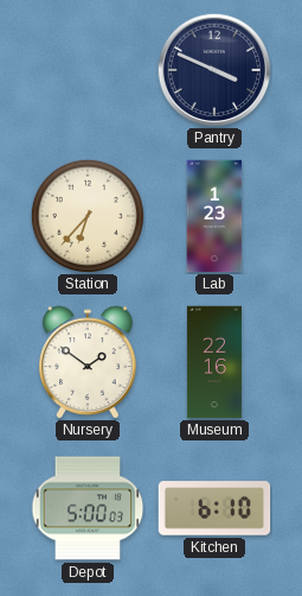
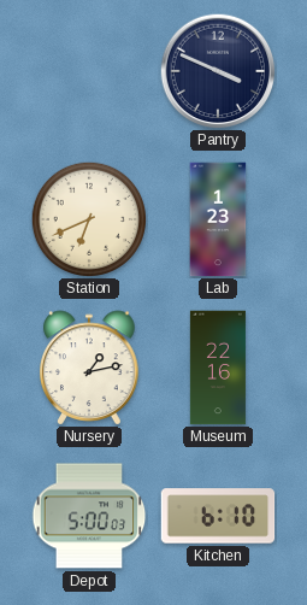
Station: 6:37 -> 6:41 (88, 218)
Nursery: 1:51 -> 1:13 (89, 368)
